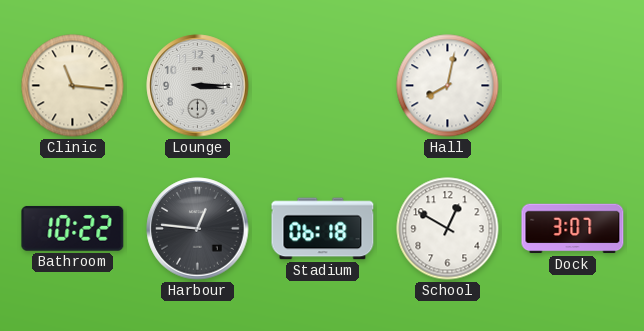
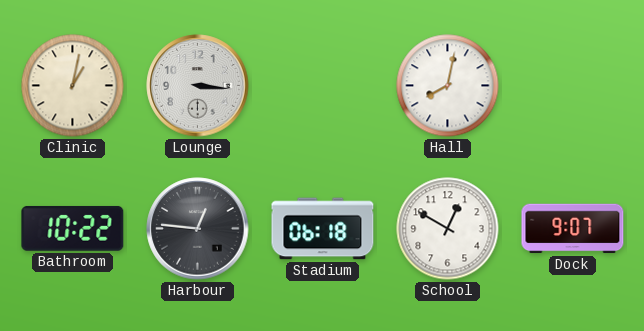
Clinic: 11:16 -> 1:02 (73, 86)
Lounge: 3:15 -> 3:16 (198, 86)
Dock: 3:07 -> 9:07 (573, 229)
